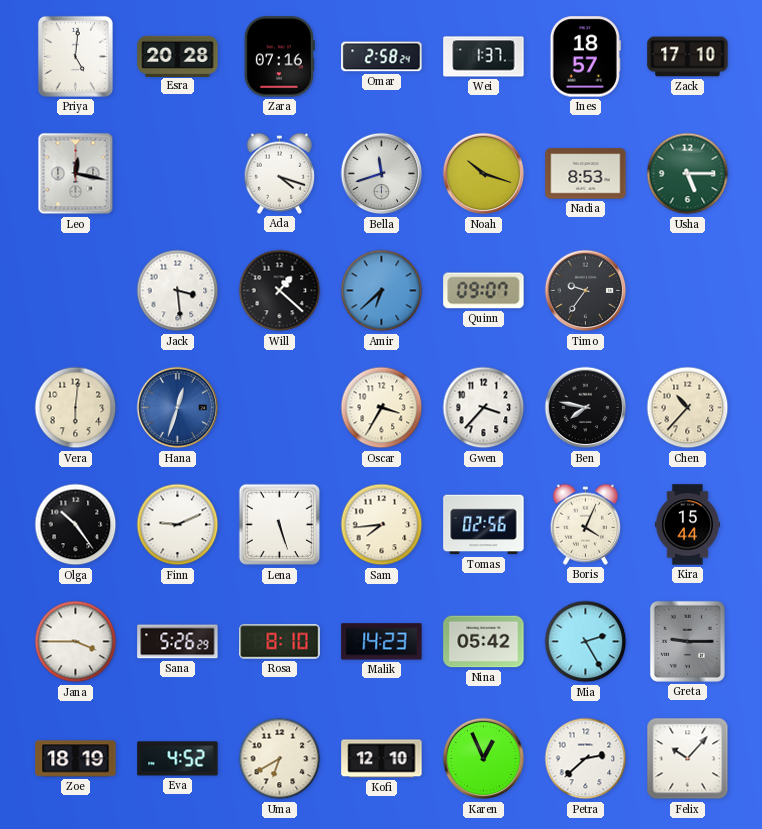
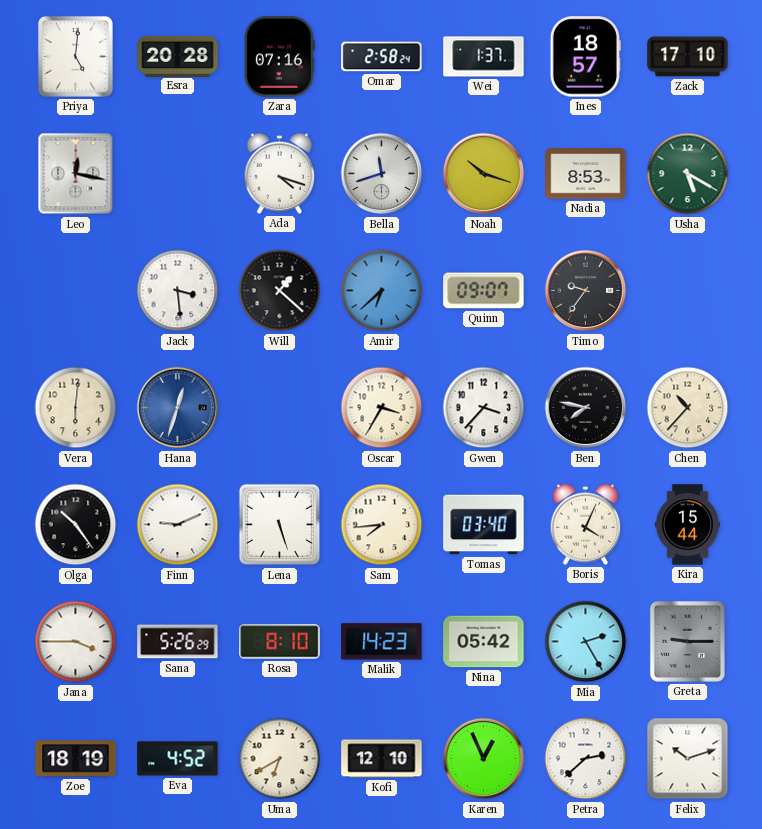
Usha: 5:15 -> 5:20 (688, 174)
Tomas: 02:56 -> 03:40 (484, 525)
Felix: 10:07 -> 10:12 (688, 759)
